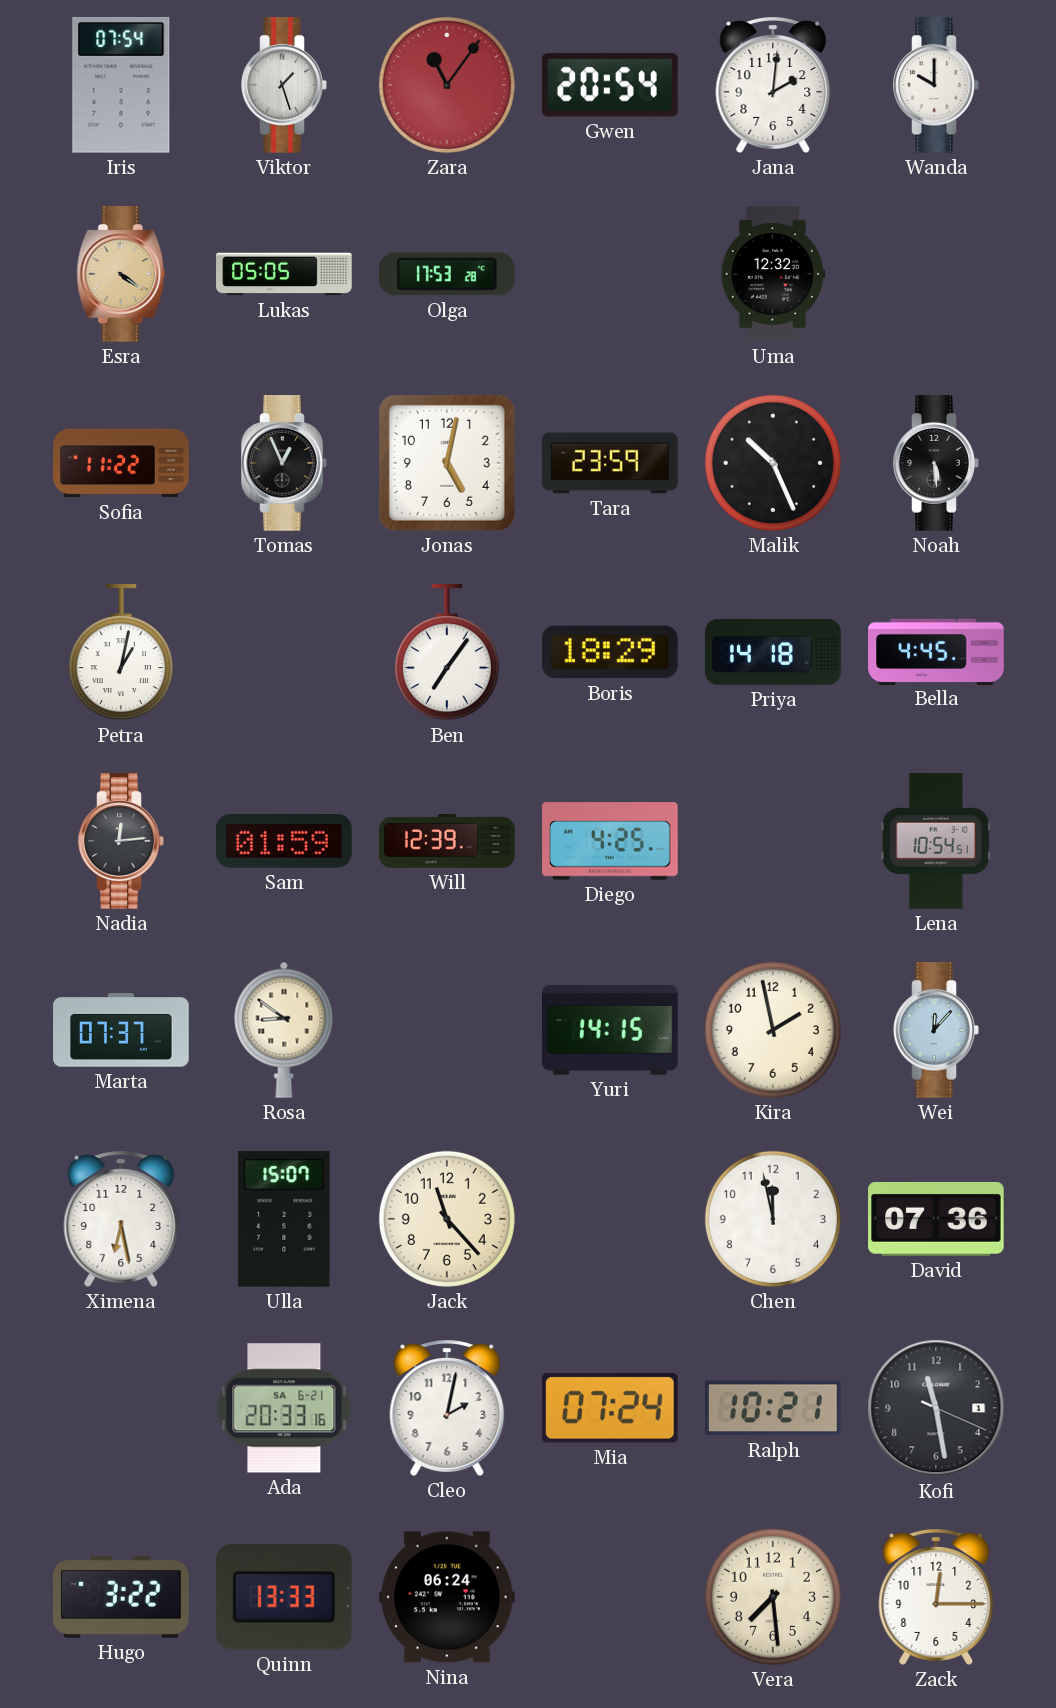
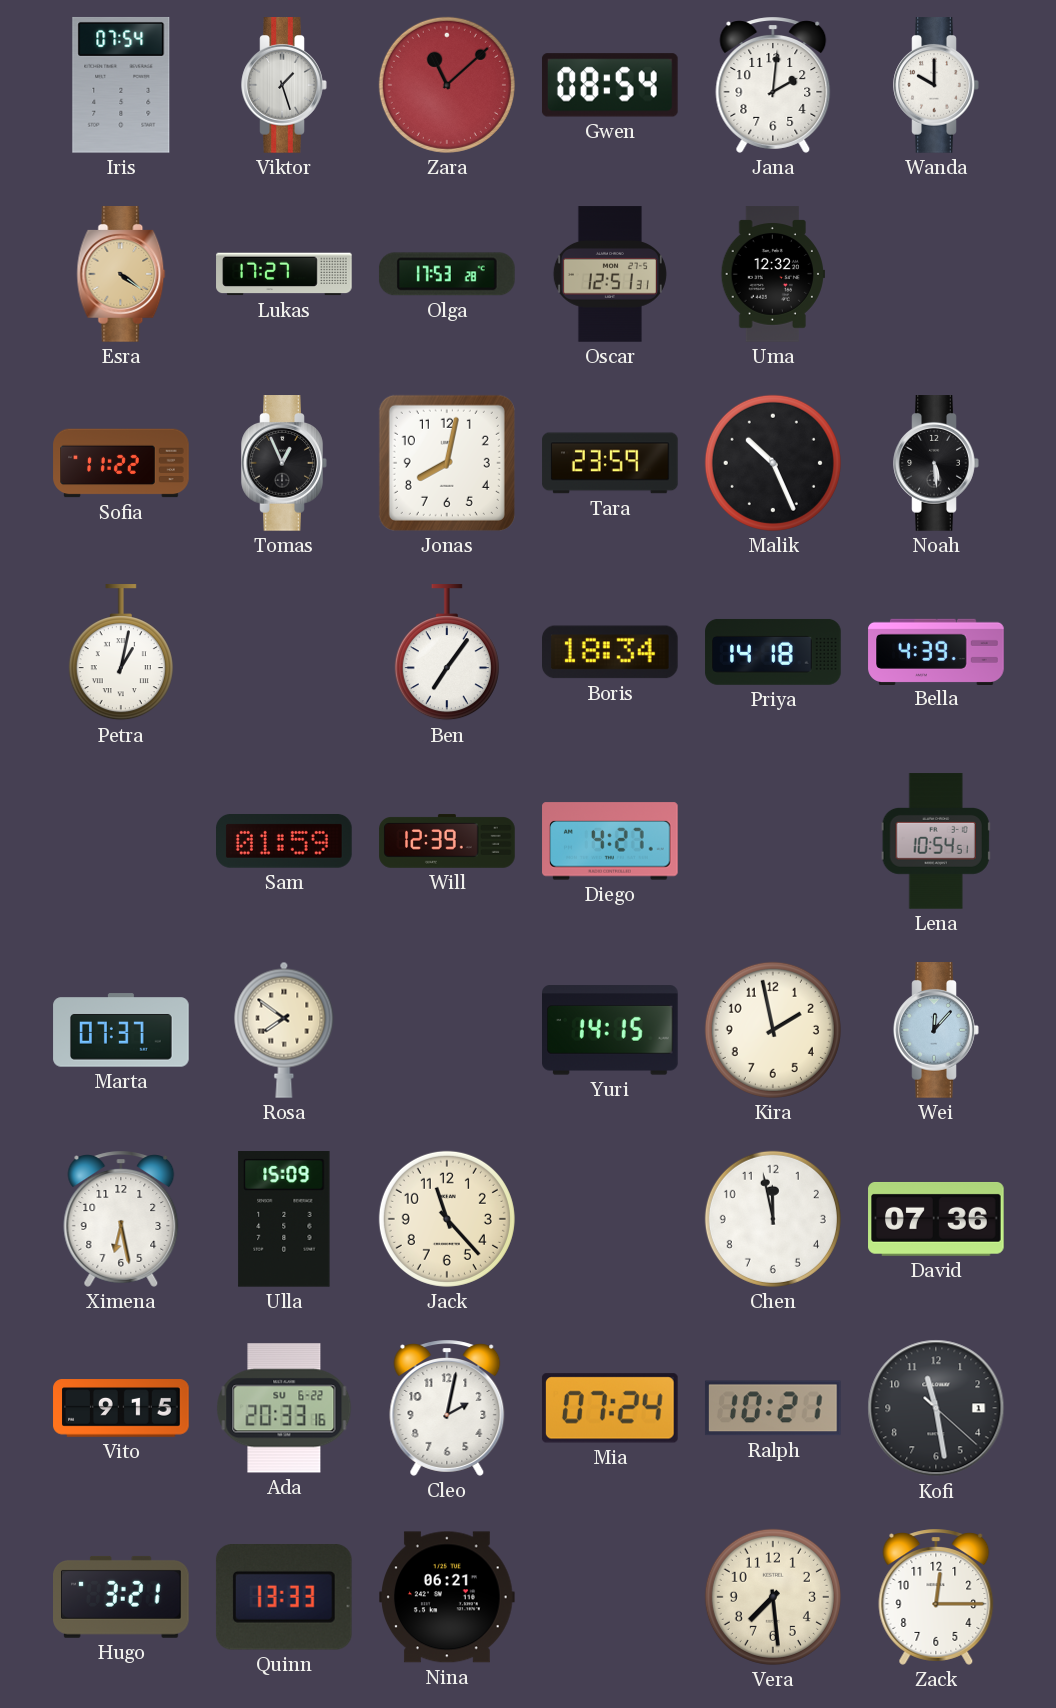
Zara: 11:06 -> 11:08 (447, 85)
Gwen: 20:54 -> 08:54 (610, 85)
Lukas: 05:05 -> 17:27 (284, 274)
Oscar: none -> 12:51 (610, 274)
Jonas: 5:02 -> 8:02 (447, 463)
Boris: 18:29 -> 18:34 (611, 652)
Bella: 4:45 -> 4:39 (936, 651)
Nadia: 12:14 -> none (121, 841)
Diego: 4:25 -> 4:27 (610, 841)
Rosa: 8:51 -> 7:51 (284, 1030)
Ulla: 15:07 -> 15:09 (284, 1220)
Vito: none -> 9:15 (121, 1408)
Ada date: SA 6-21 -> SU 6-22 (284, 1408)
Kofi: 11:28:19 -> 11:28:22 (936, 1408)
Hugo: 3:22 -> 3:21 (122, 1597)
Nina: 06:24 -> 06:21 (448, 1597)
